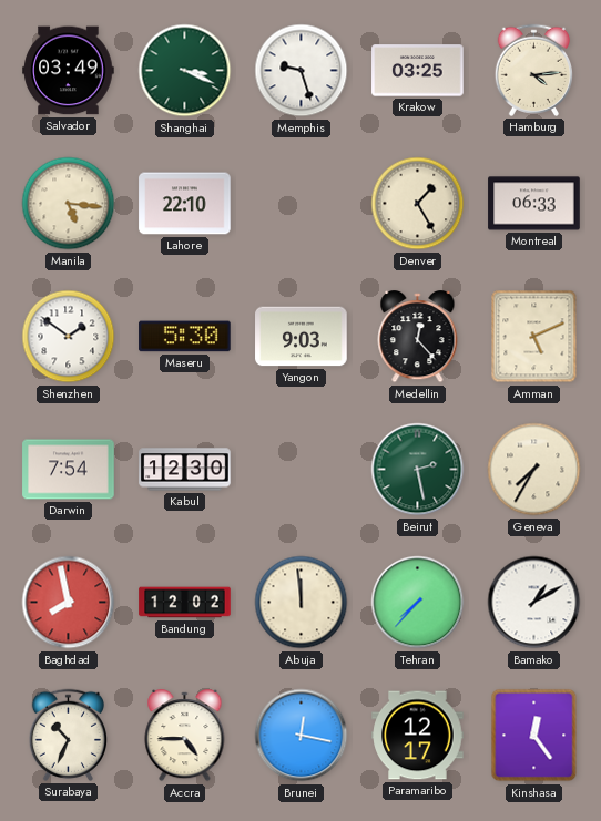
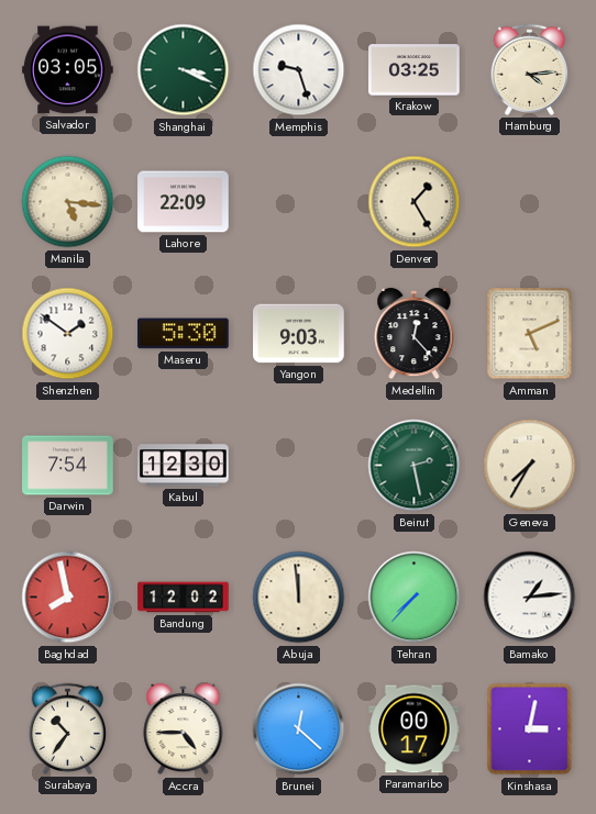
Salvador: 03:49 -> 03:05 (68, 70)
Lahore: 22:10 -> 22:09 (184, 202)
Montreal: 06:33 -> none (534, 204)
Bamako: 1:10 -> 1:14 (530, 598)
Surabaya: 10:34 -> 10:36 (68, 728)
Brunei: 12:17 -> 12:22 (299, 729)
Paramaribo: 12:17 -> 00:17 (415, 729)
Kinshasa: 12:24 -> 3:02 (530, 729)
